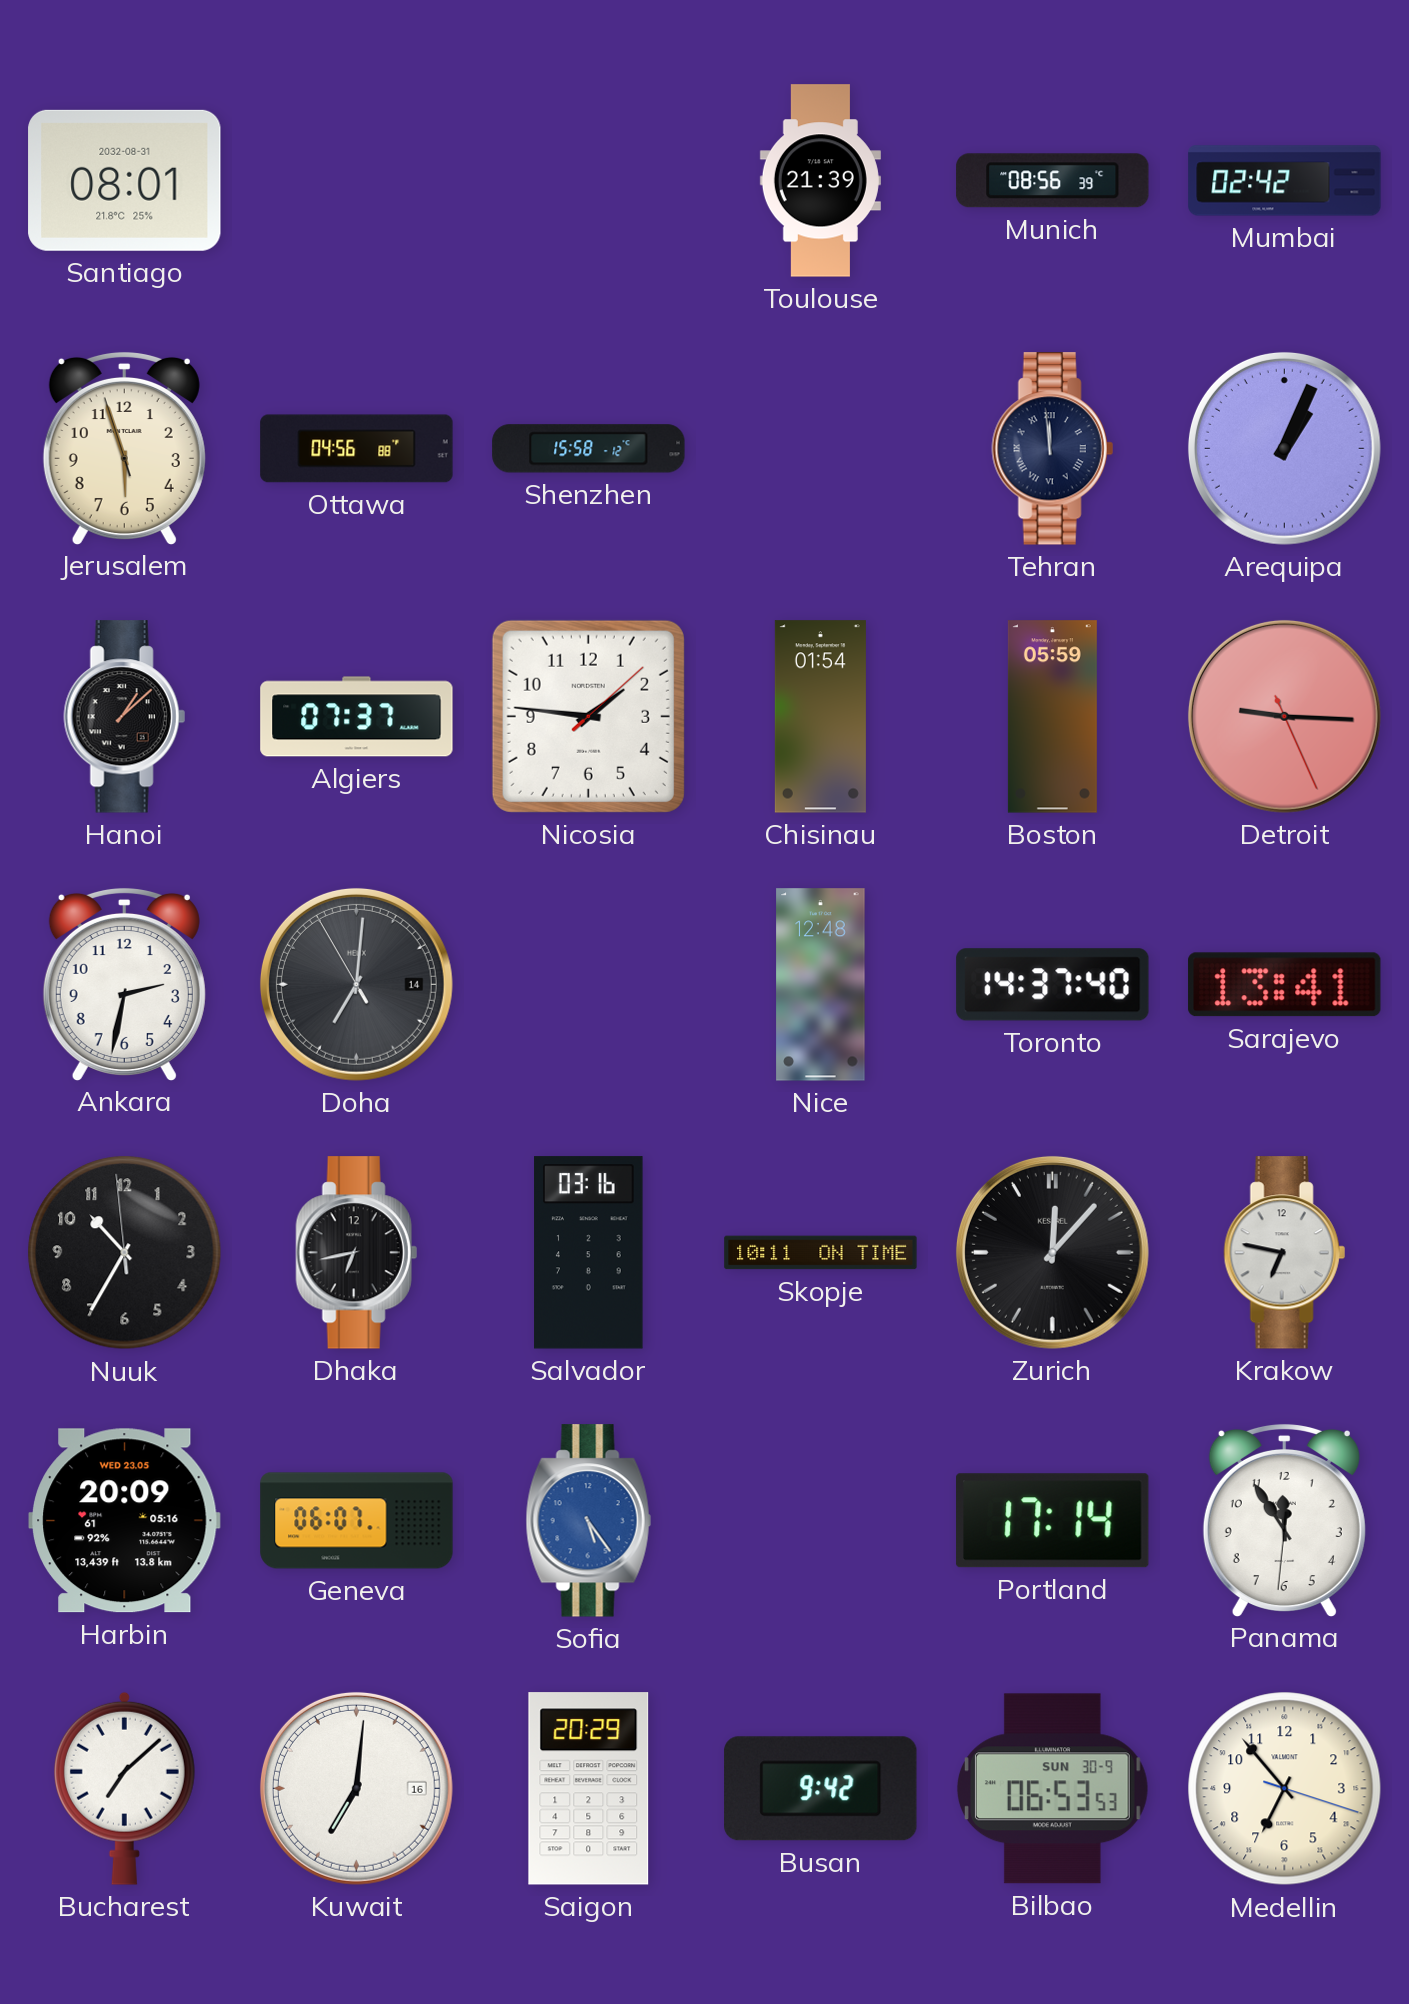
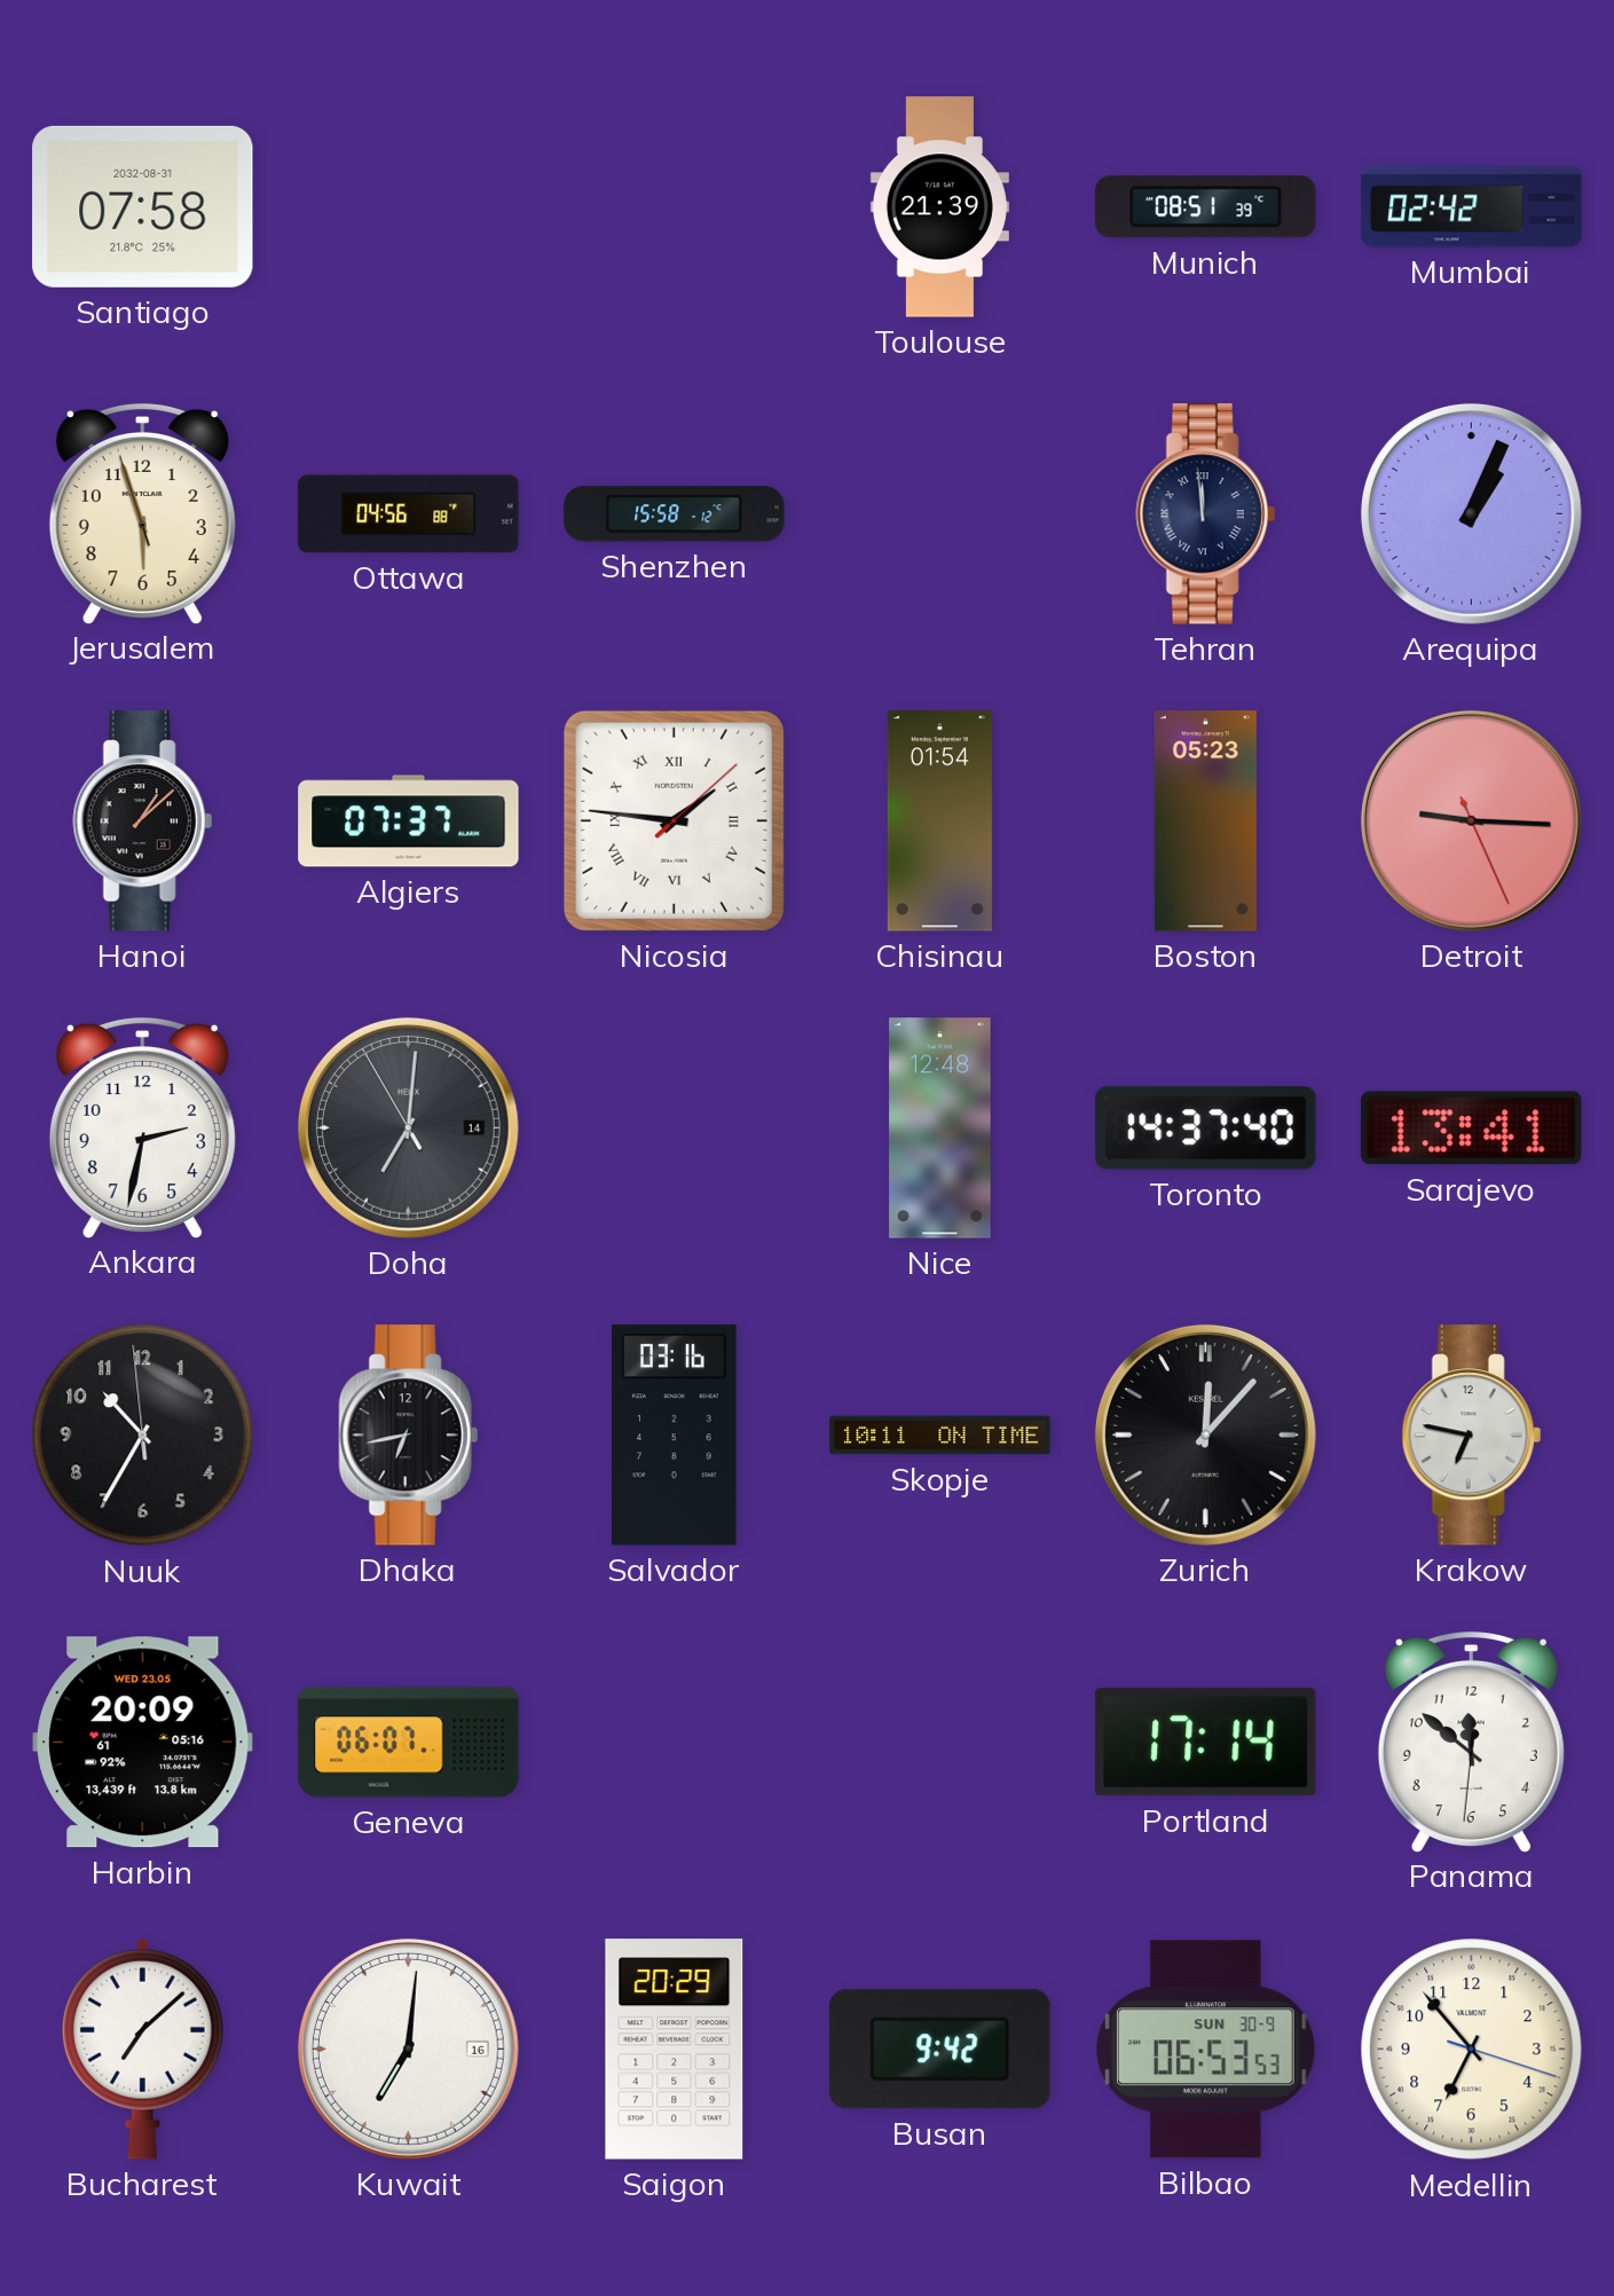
Santiago: 08:01 -> 07:58 (143, 206)
Munich: 08:56 -> 08:51 (1206, 207)
Nicosia numerals: Arabic -> Roman (674, 820)
Boston: 05:59 -> 05:23 (1205, 821)
Sofia: 5:24 -> none (588, 1521)
Panama: 11:54 -> 11:51 (1471, 1741)
